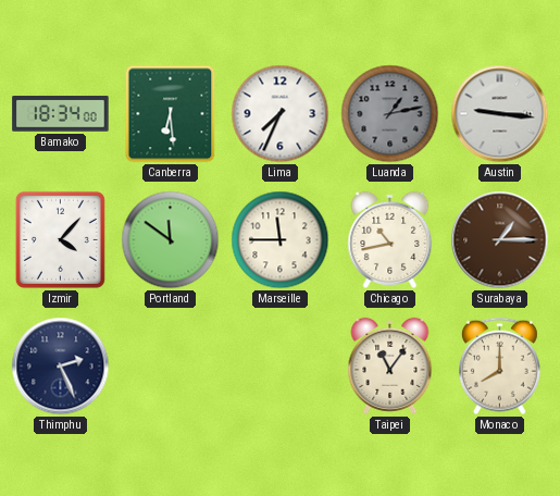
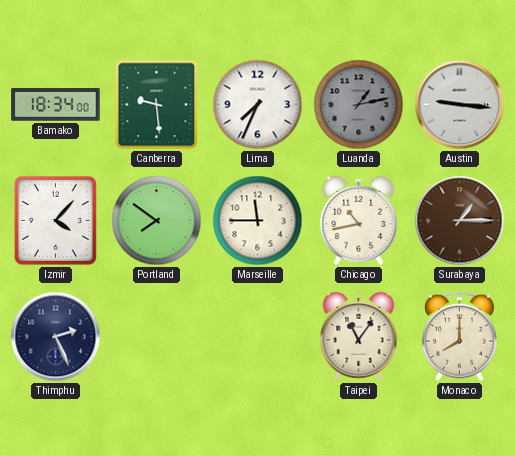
Canberra: 6:29 -> 9:29 (157, 105)
Portland: 11:51 -> 7:51 (157, 221)
